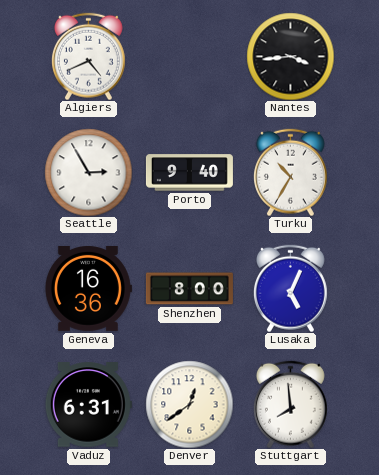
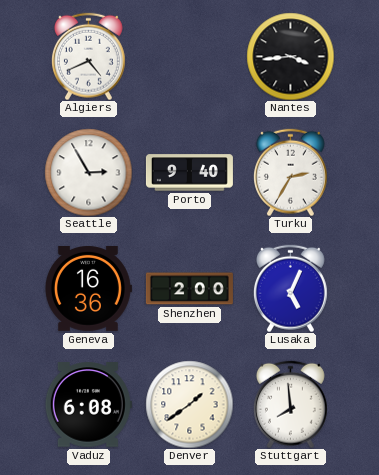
Turku: 10:35 -> 2:35 (290, 172)
Shenzhen: 8:00 -> 2:00 (189, 289)
Vaduz: 6:31 -> 6:08 (88, 405)
Denver: 12:39 -> 1:39 (189, 404)
